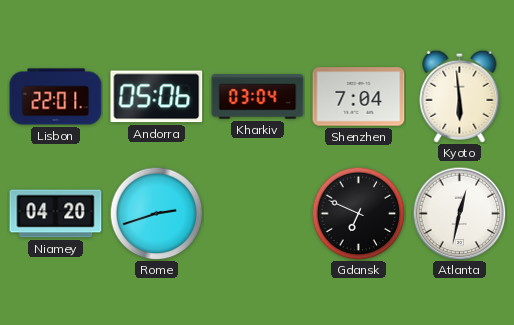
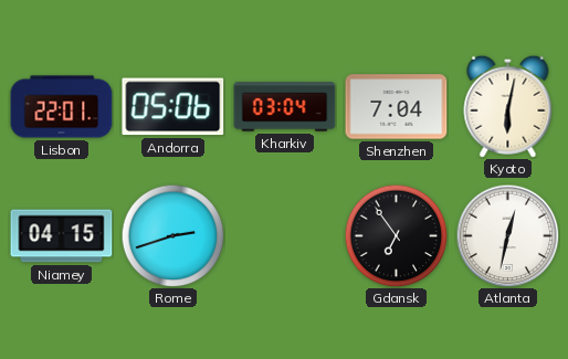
Kyoto: 5:59 -> 6:02 (508, 106)
Niamey: 04:20 -> 04:15 (62, 236)
Gdansk: 6:49 -> 6:54 (396, 235)
